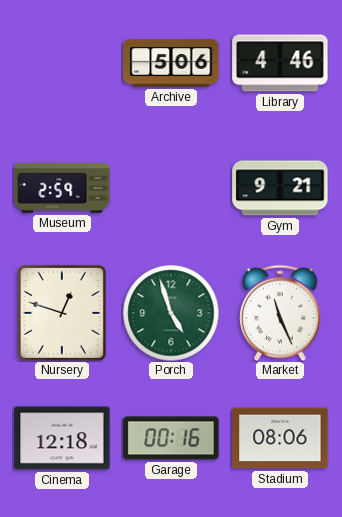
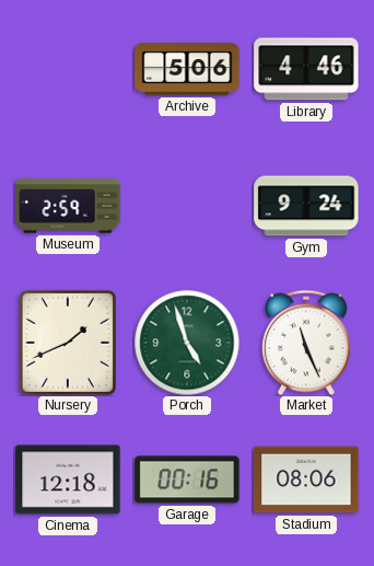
Gym: 9:21 -> 9:24 (306, 206)
Nursery: 12:48 -> 1:41 (68, 343)
